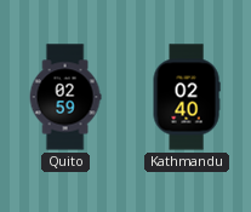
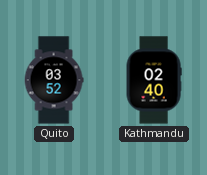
Quito: 02:59 -> 03:52 (54, 80)
